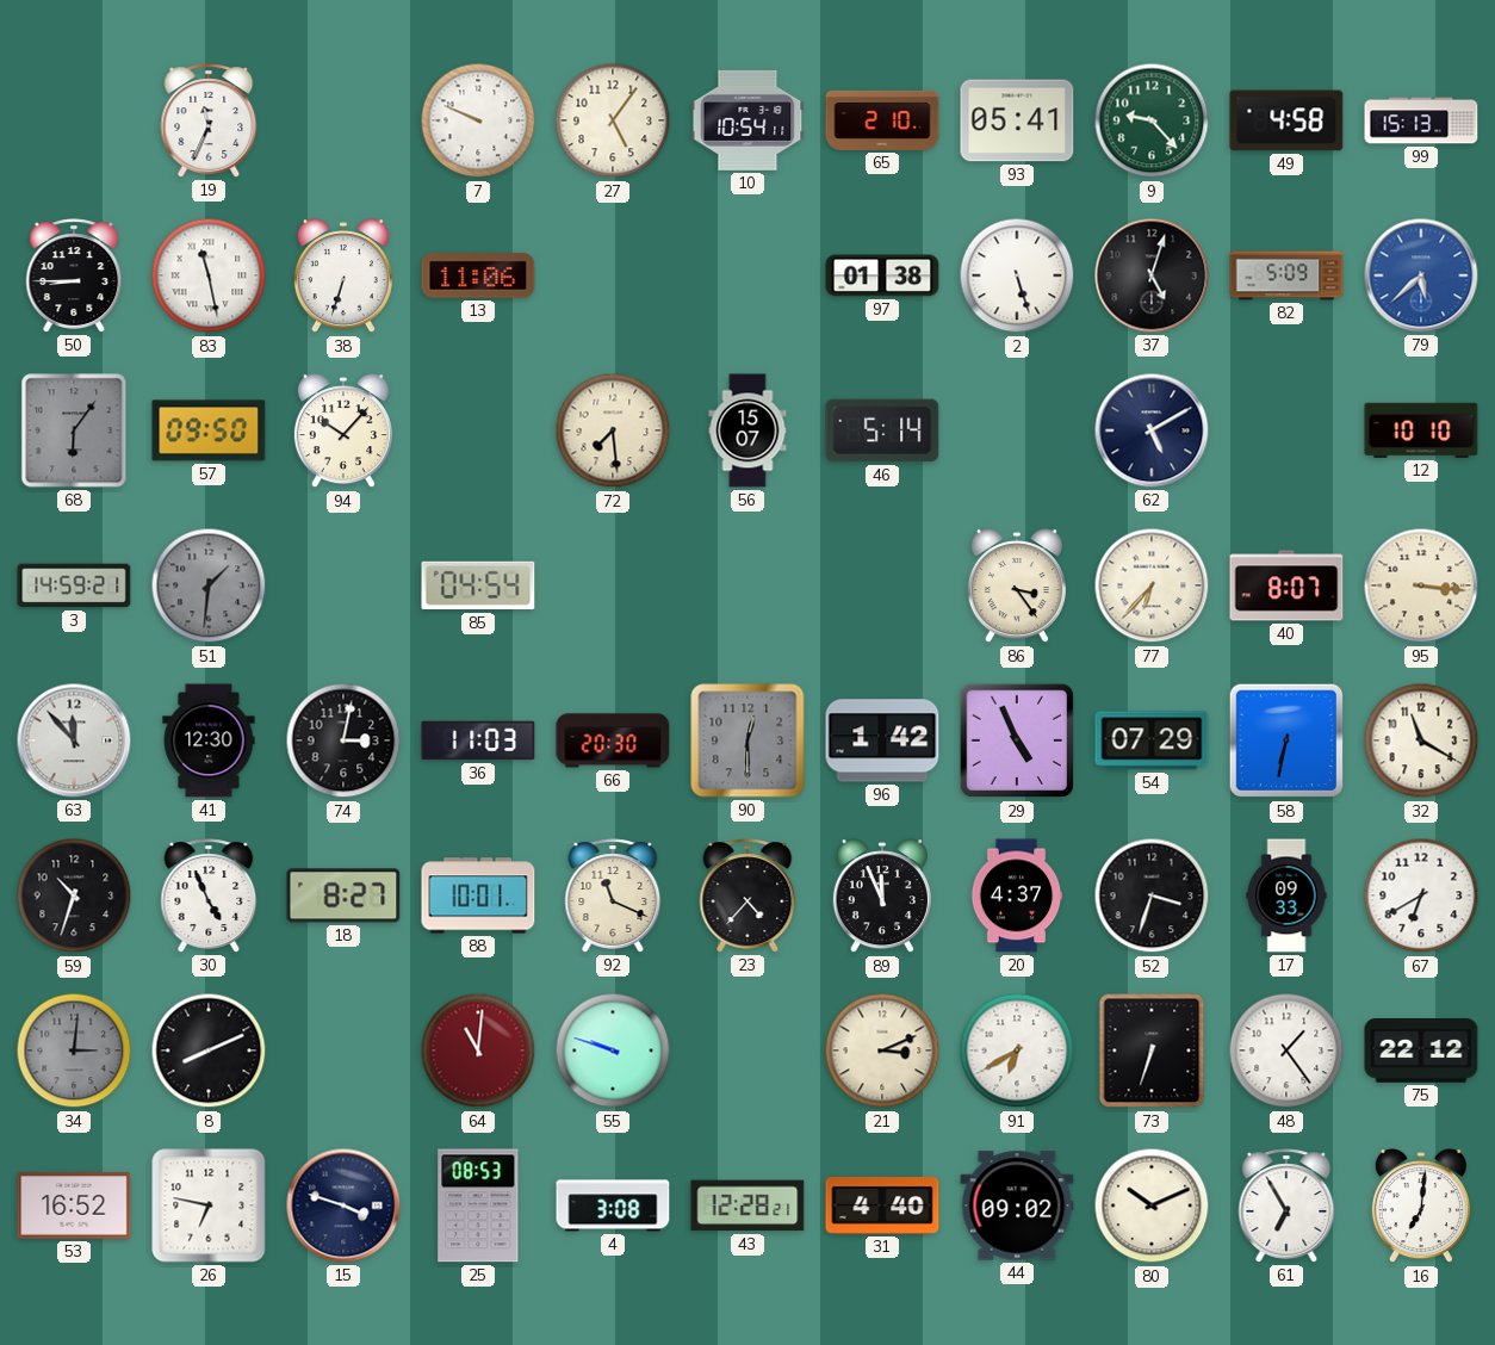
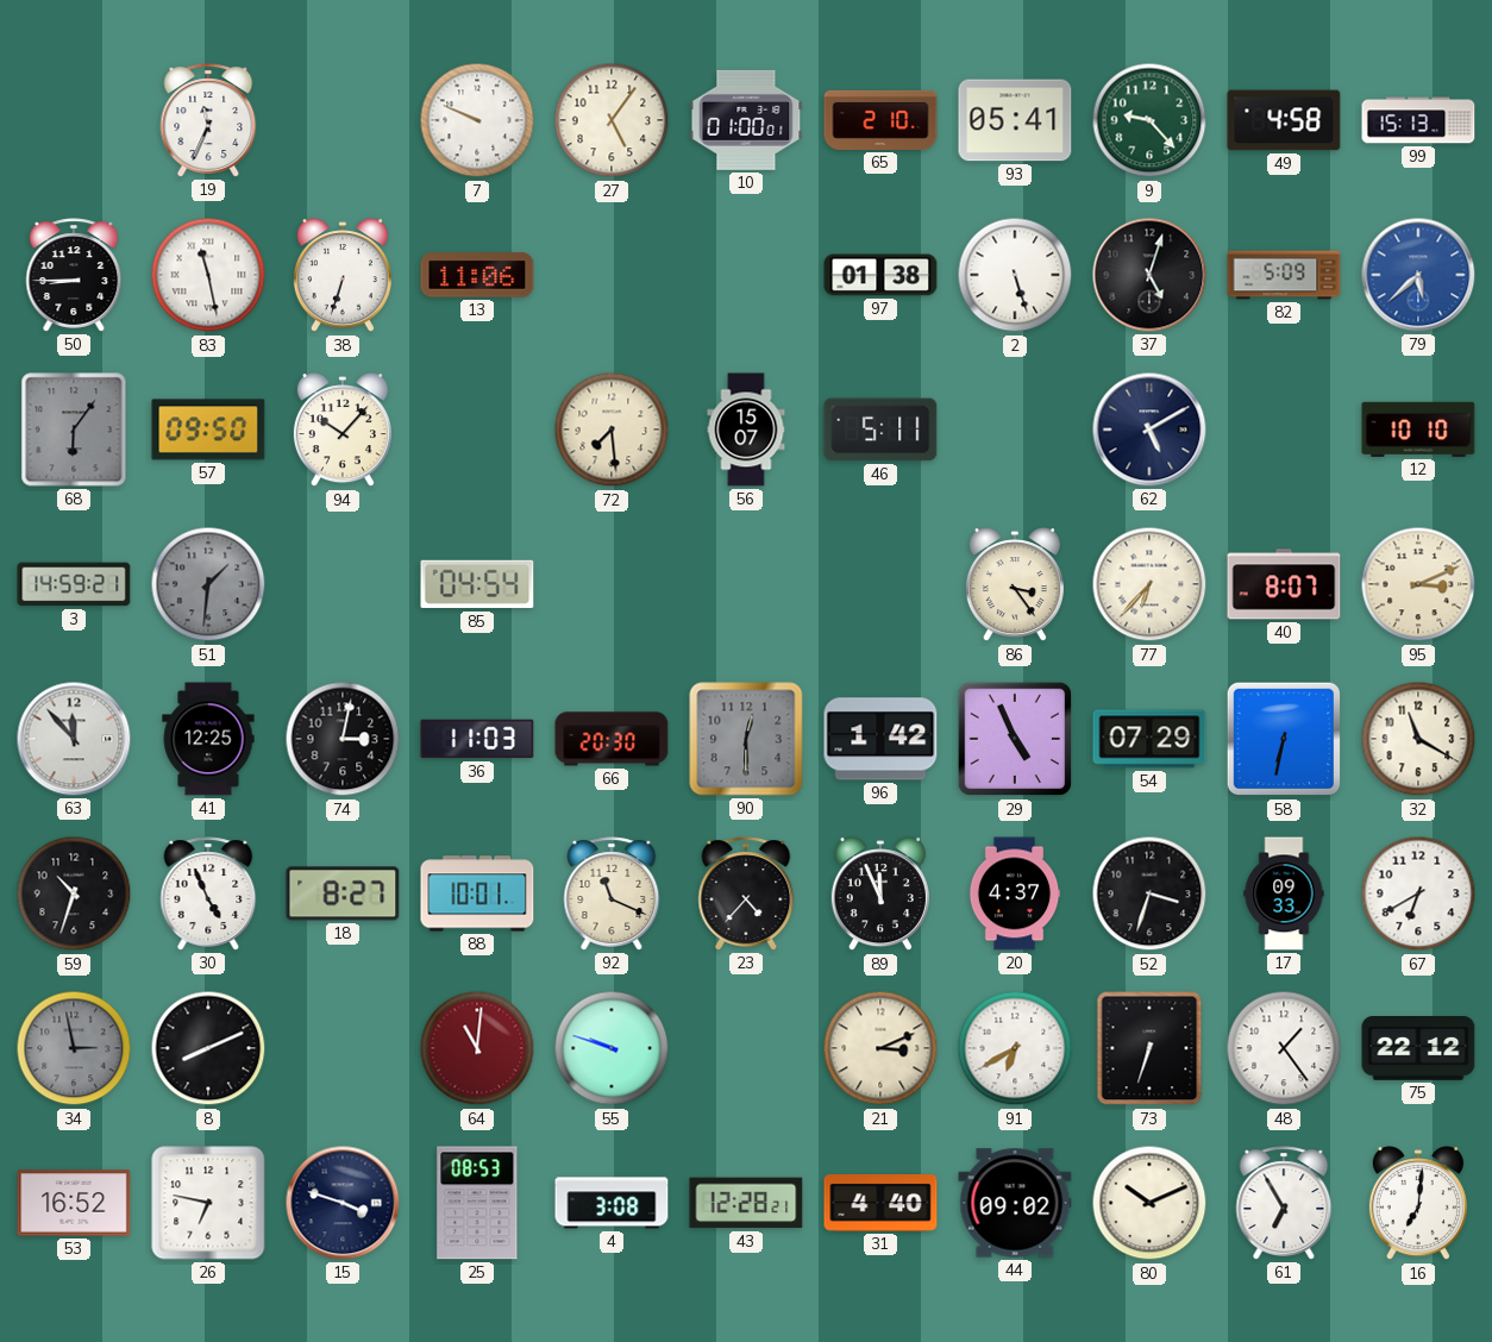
10: 10:54 -> 01:00 (746, 120)
46: 5:14 -> 5:11 (880, 429)
95: 3:16 -> 3:11 (1418, 584)
41: 12:30 -> 12:25 (208, 739)
34: 3:01 -> 2:58 (74, 1048)
